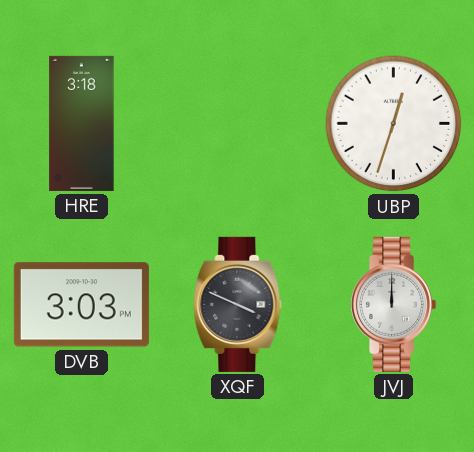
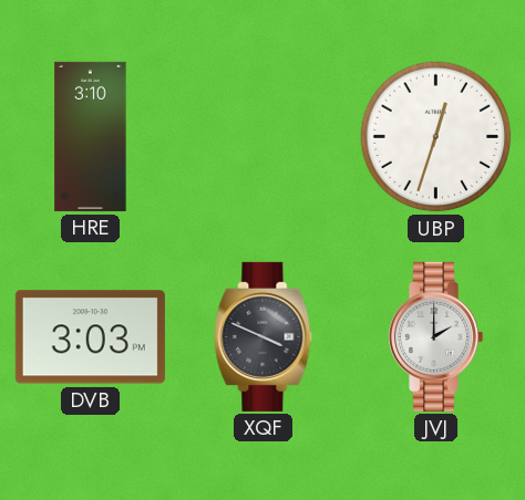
HRE: 3:18 -> 3:10 (91, 136)
JVJ: 12:00 -> 2:00 (436, 336)
